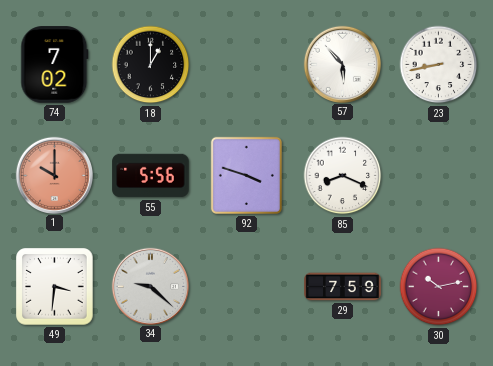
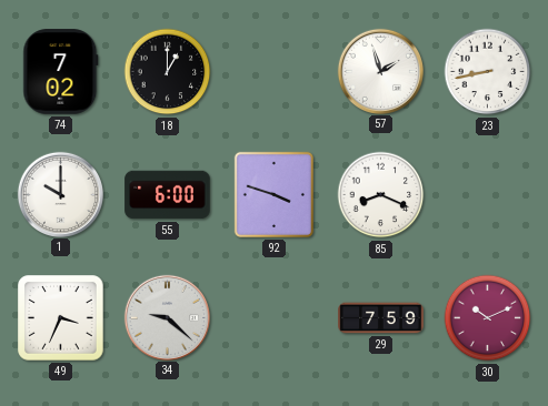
57: 5:53 -> 1:57 (380, 71)
1 dial: salmon -> white (60, 194)
55: 5:56 -> 6:00 (168, 195)
49: 3:31 -> 3:34 (61, 318)
30: 10:13 -> 10:11 (488, 318)
